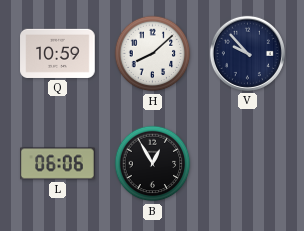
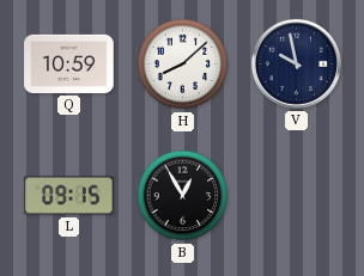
V: 9:53 -> 9:58 (296, 63)
L: 06:06 -> 09:15 (69, 196)
